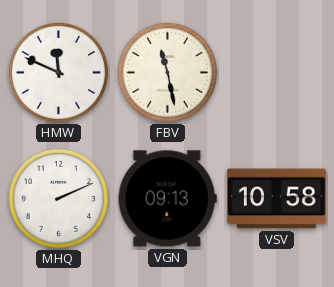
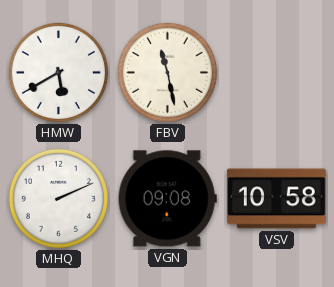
HMW: 11:49 -> 5:40 (58, 72)
VGN: 09:13 -> 09:08 (167, 199)
